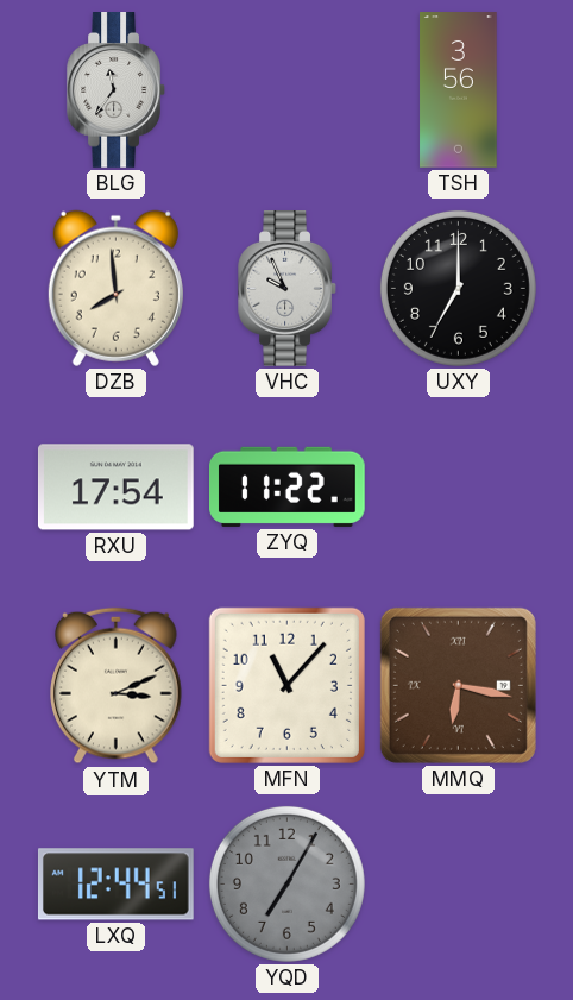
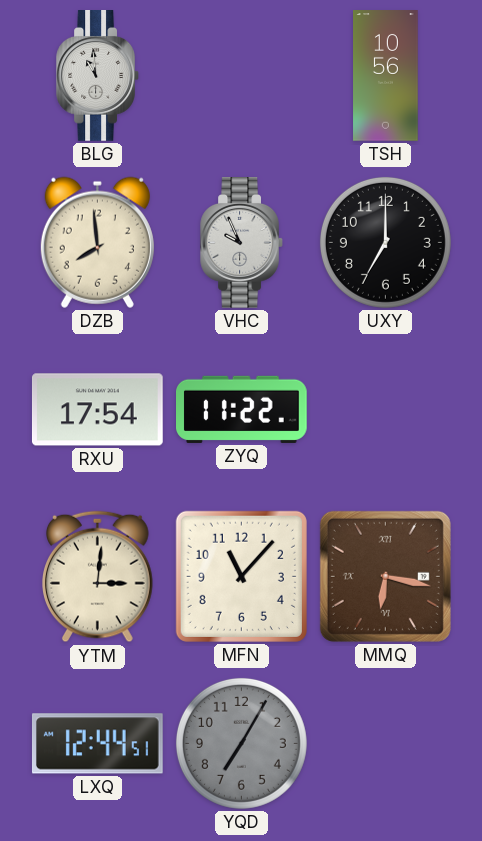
BLG: 11:36 -> 10:59 (97, 76)
TSH: 3:56 -> 10:56 (386, 76)
YTM: 3:11 -> 3:01 (98, 577)
